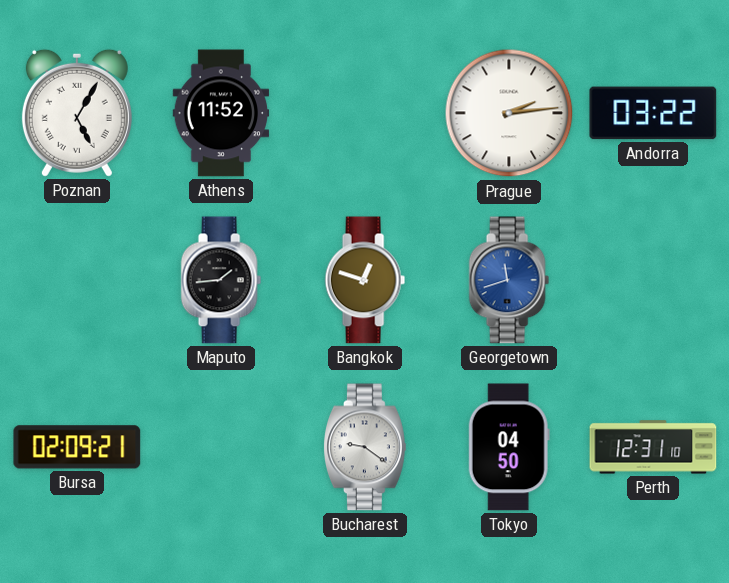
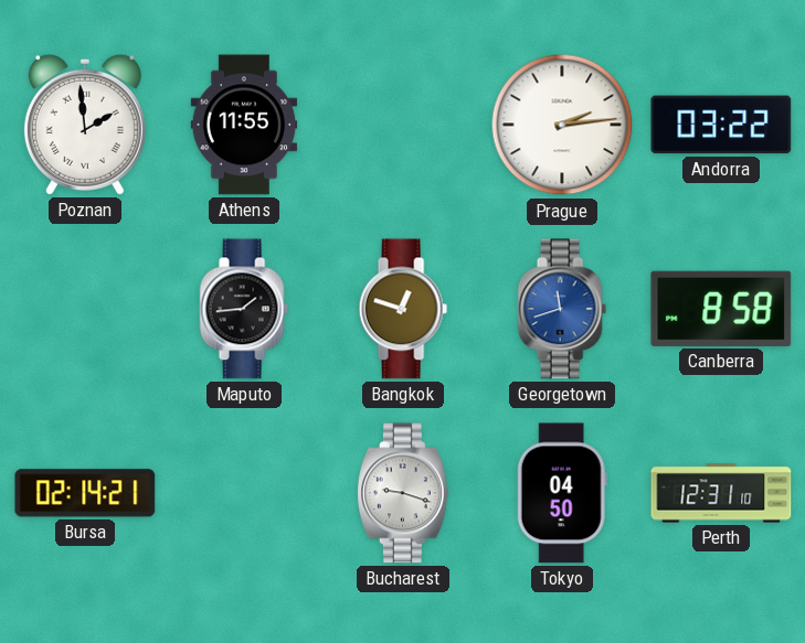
Poznan: 5:05 -> 1:59 (85, 125)
Athens: 11:52 -> 11:55 (244, 125)
Canberra: none -> 8:58 (721, 309)
Bursa: 02:09 -> 02:14 (85, 493)
Bucharest: 9:21 -> 9:18 (403, 493)
